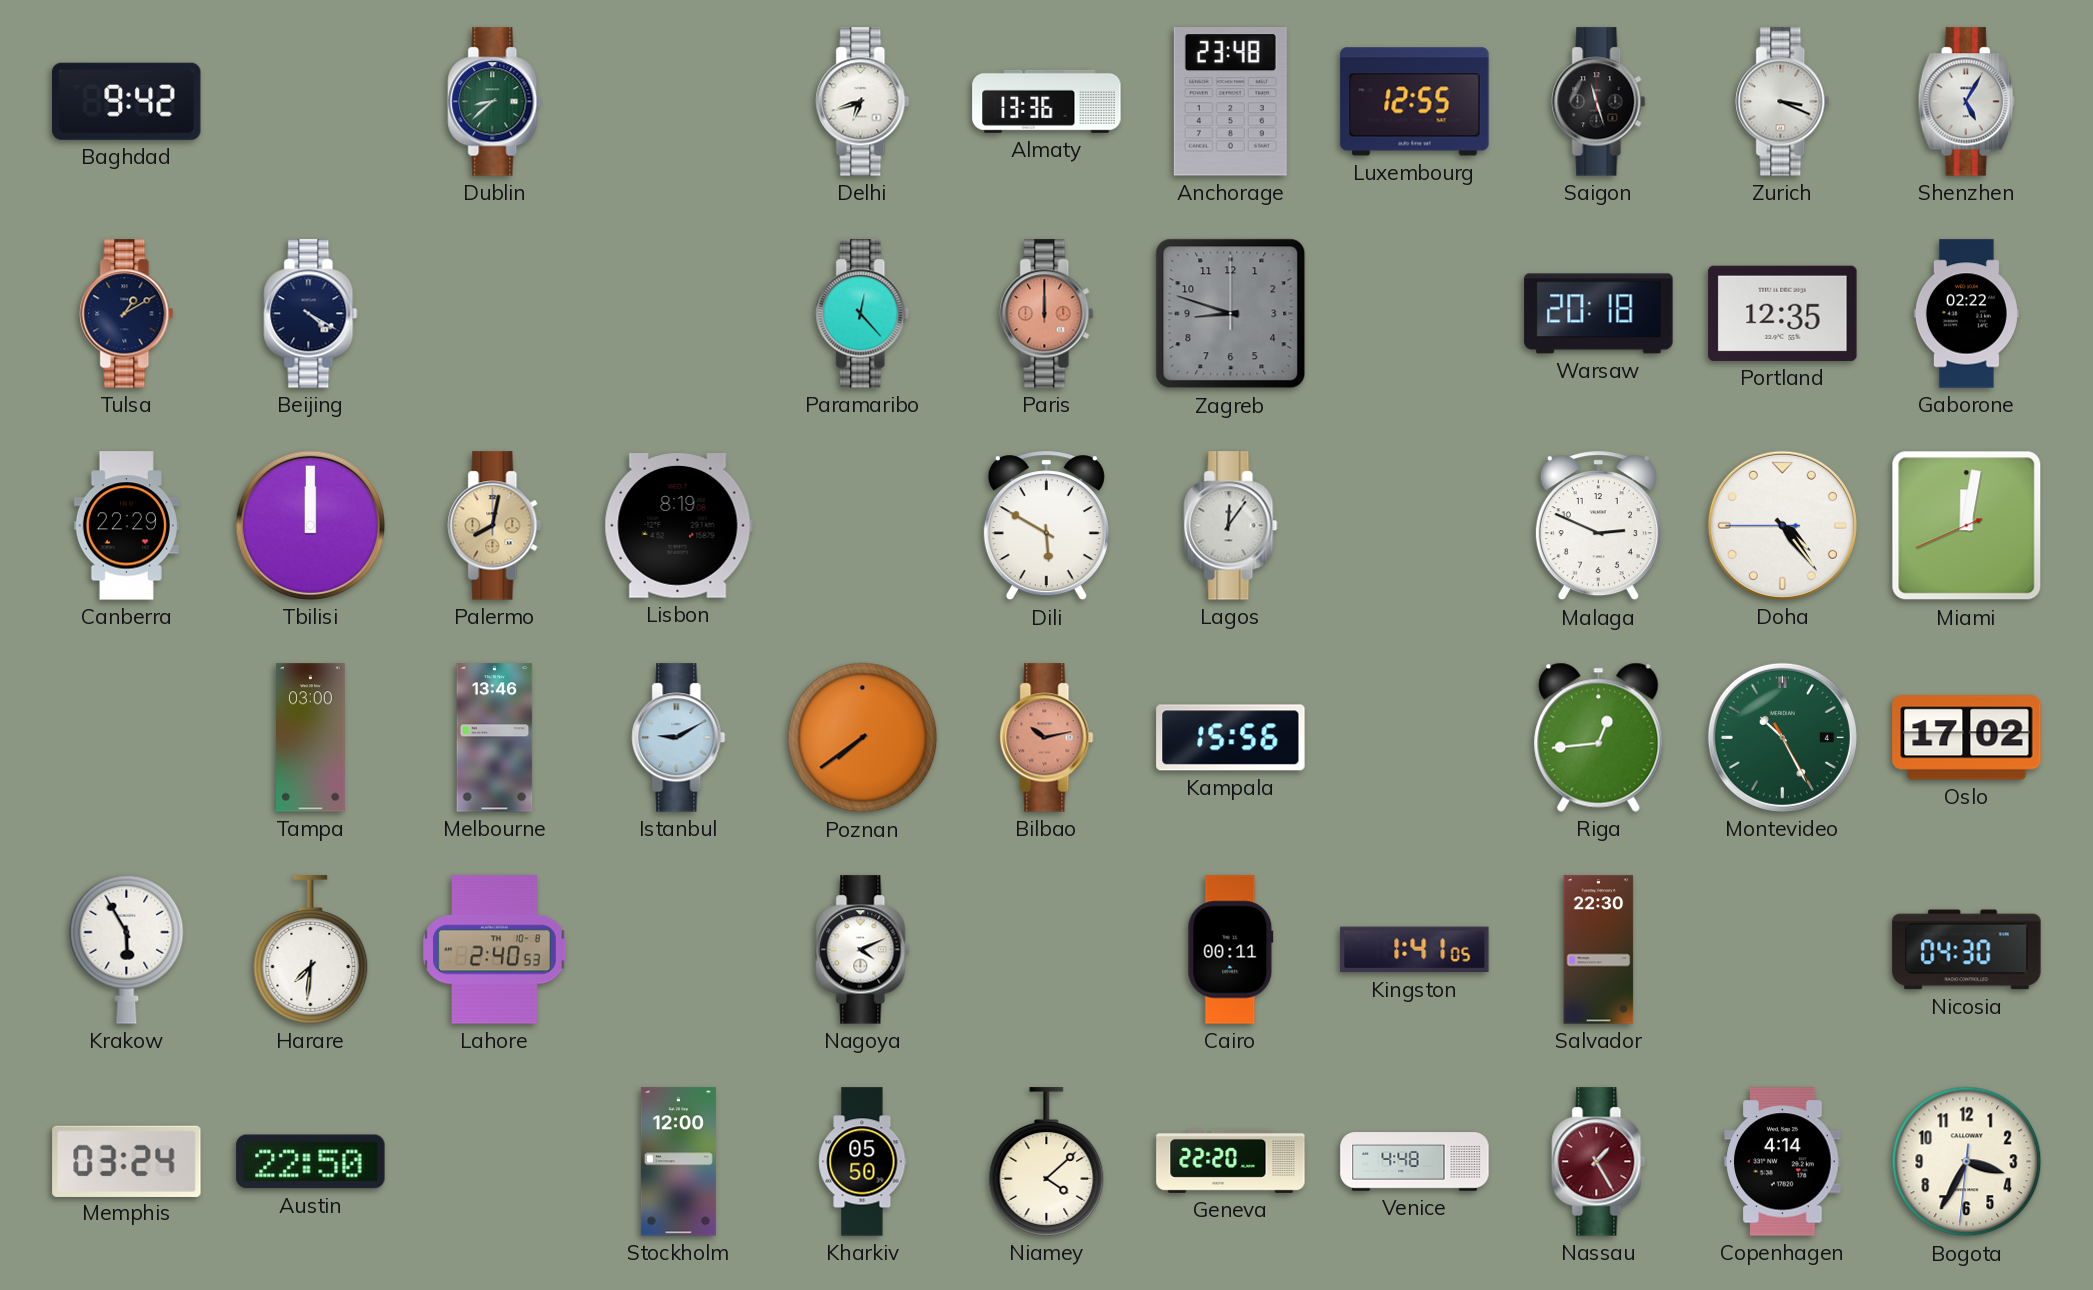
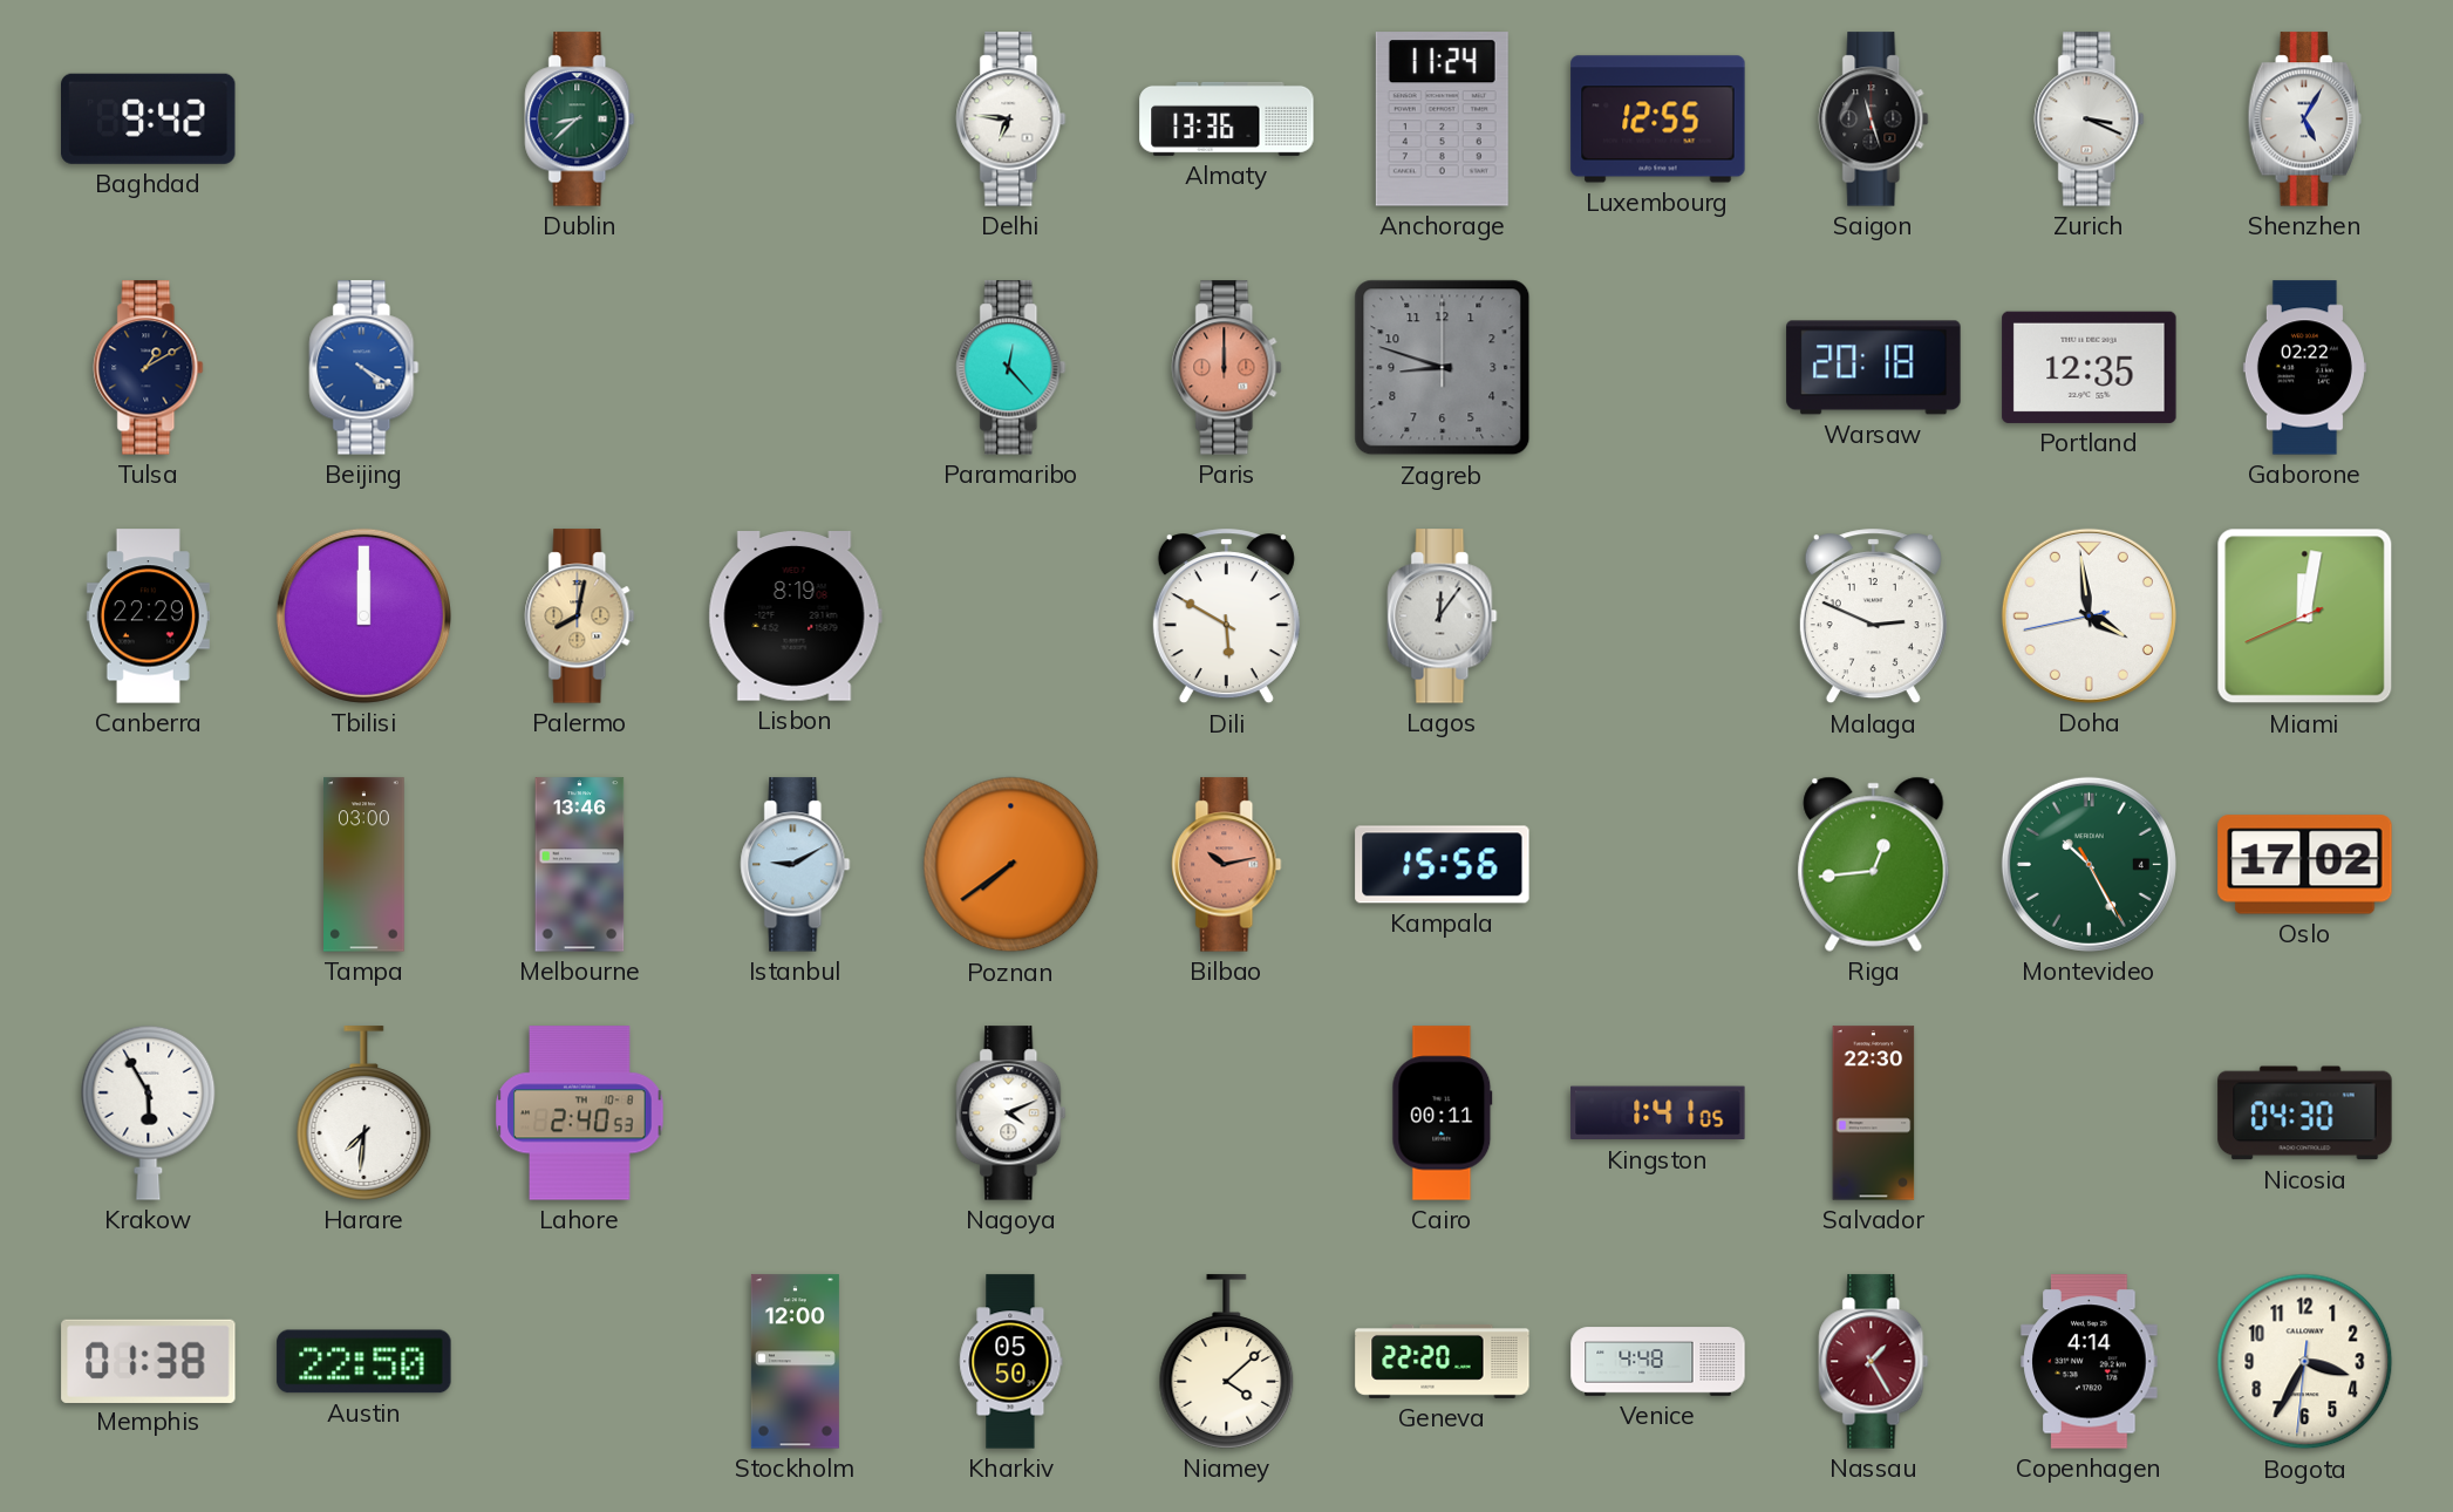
Delhi: 6:42 -> 6:46 (1011, 120)
Anchorage: 23:48 -> 11:24 (1442, 120)
Beijing dial: navy -> blue (364, 368)
Doha: 4:23 -> 3:58 (2089, 615)
Memphis: 03:24 -> 01:38 (149, 1361)
